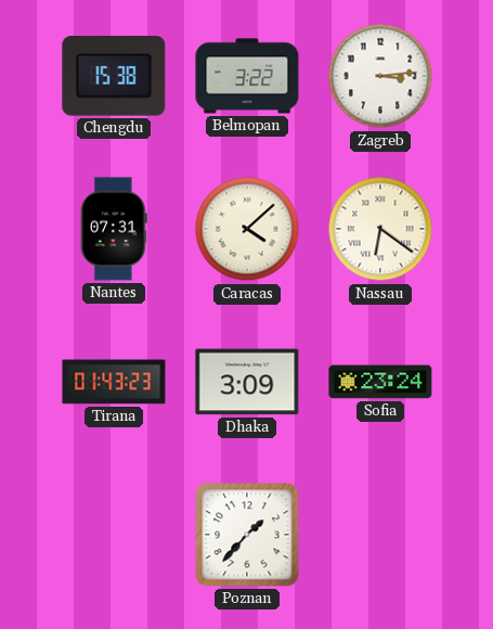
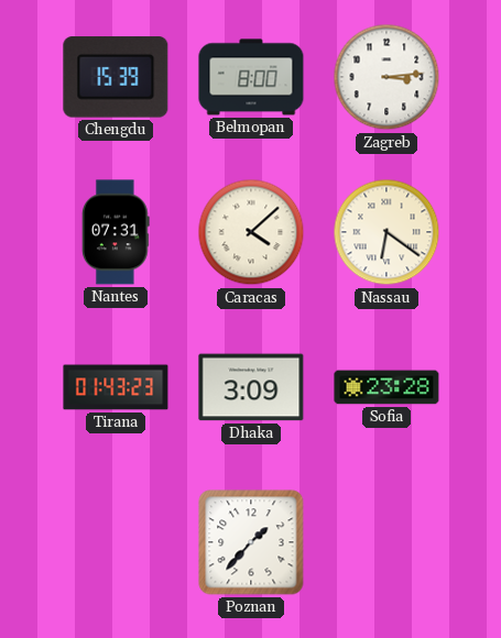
Chengdu: 15:38 -> 15:39 (116, 77)
Belmopan: 3:22 -> 8:00 (251, 77)
Sofia: 23:24 -> 23:28 (386, 387)
